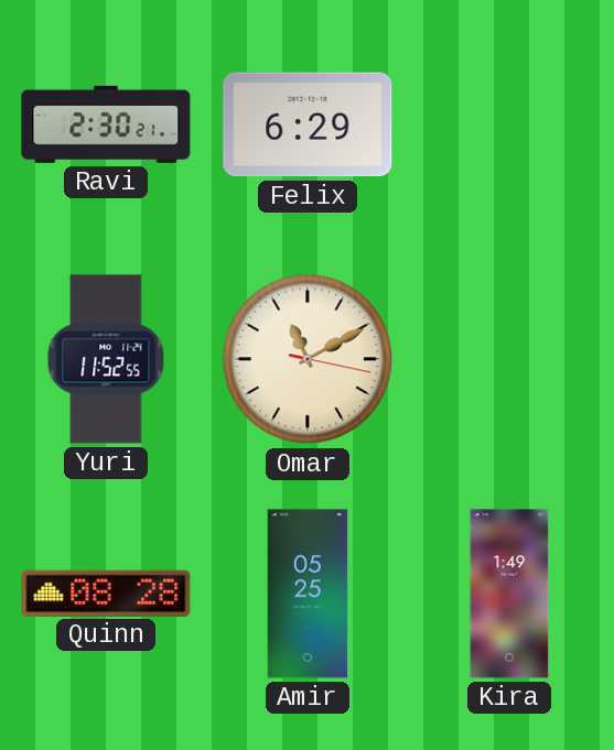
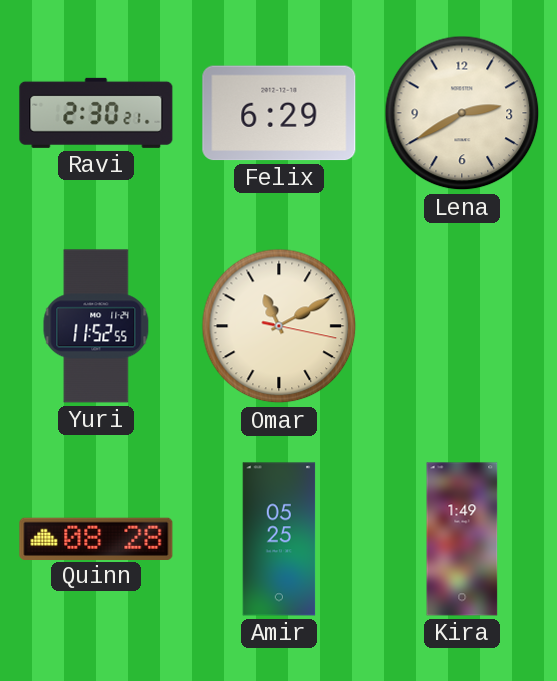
Lena: none -> 2:40 (462, 113)
